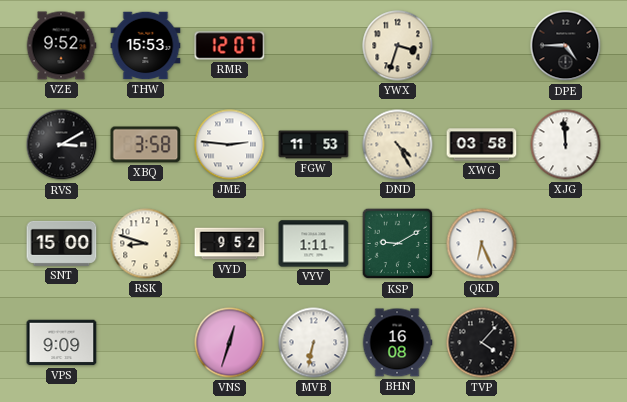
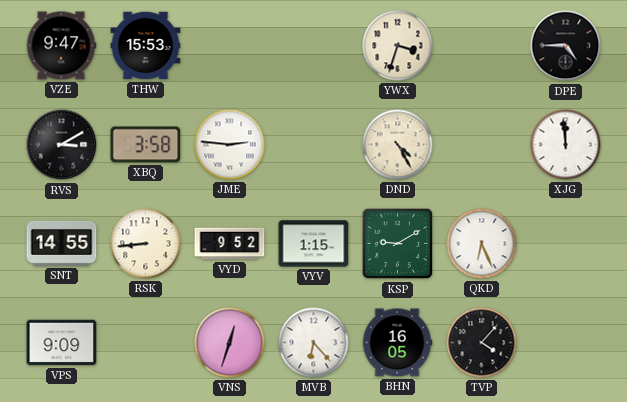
VZE: 9:52 -> 9:47 (61, 46)
RMR: 12:07 -> none (230, 46)
FGW: 11:53 -> none (314, 145)
XWG: 03:58 -> none (482, 145)
SNT: 15:00 -> 14:55 (62, 243)
RSK: 8:48 -> 8:44 (146, 244)
VYV: 1:11 -> 1:15 (314, 244)
MVB: 6:32 -> 6:23 (314, 343)
BHN: 16:08 -> 16:05 (397, 343)
